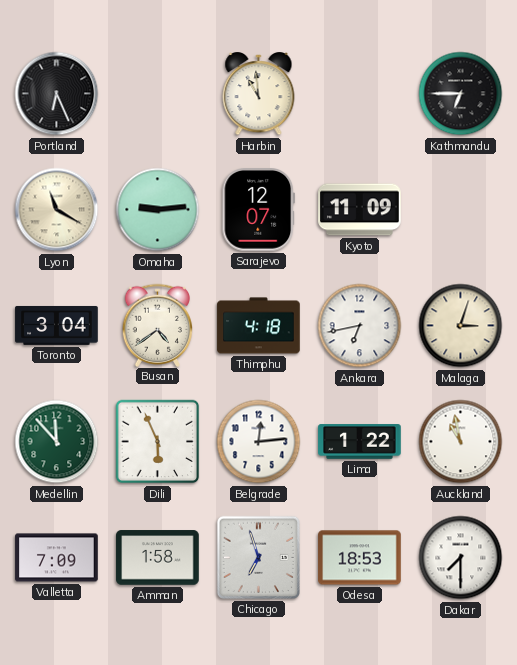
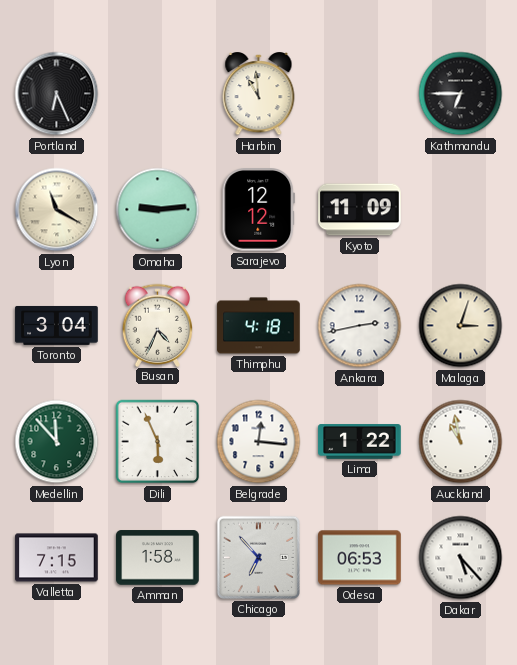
Sarajevo: 12:07 -> 12:12 (259, 210)
Busan: 4:39 -> 4:34 (158, 325)
Ankara: 6:43 -> 2:43 (360, 326)
Belgrade: 12:14 -> 12:16 (259, 442)
Valletta: 7:09 -> 7:15 (57, 558)
Chicago: 6:57 -> 6:53 (258, 557)
Odesa: 18:53 -> 06:53 (360, 558)
Dakar: 7:30 -> 5:23 (461, 558)
